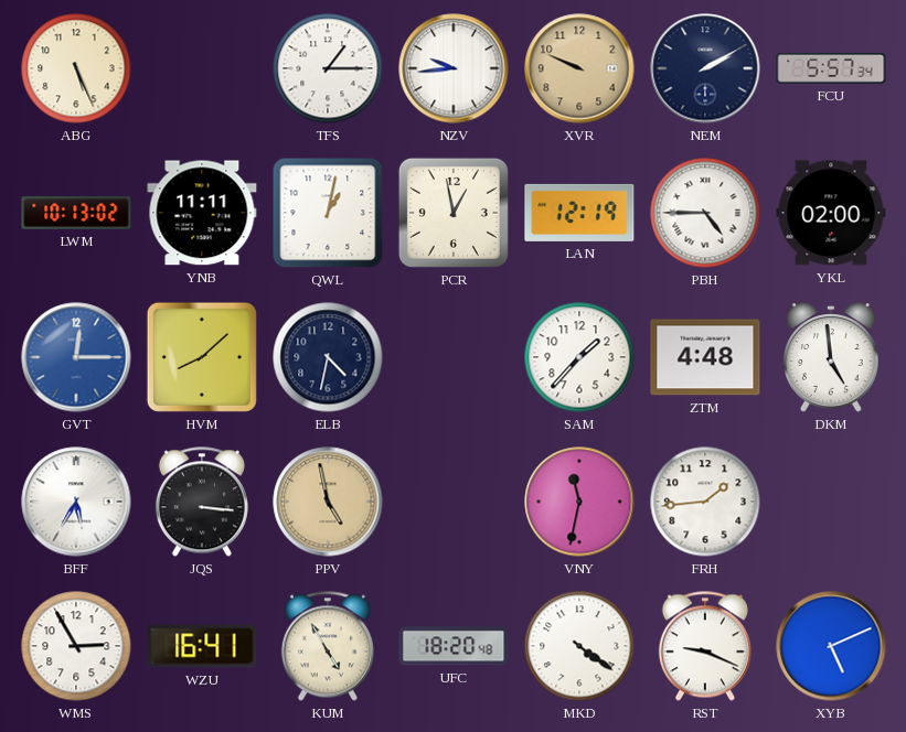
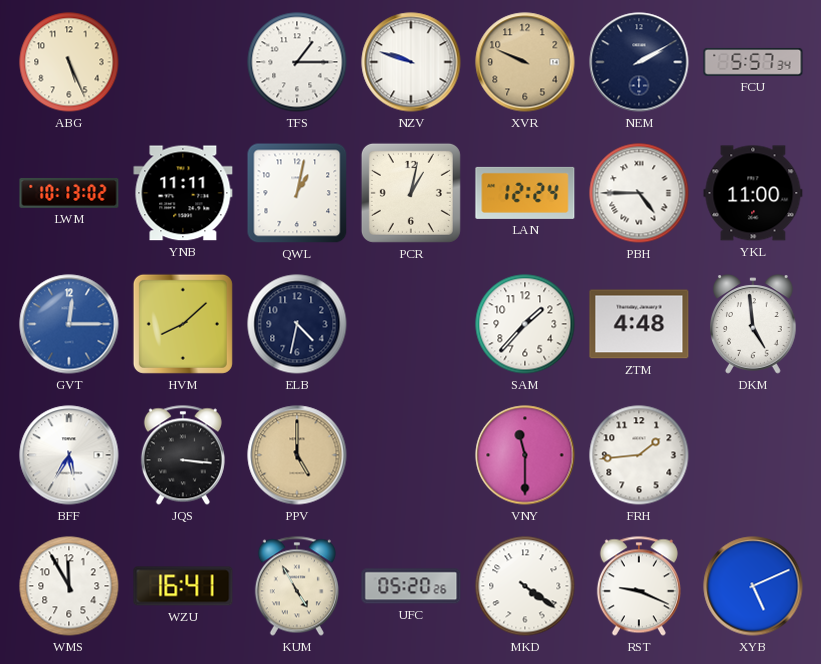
NZV: 9:44 -> 9:48 (411, 62)
PCR: 12:58 -> 1:02 (411, 193)
LAN: 12:19 -> 12:24 (525, 193)
YKL: 02:00 -> 11:00 (753, 193)
PPV: 4:58 -> 5:00 (297, 455)
VNY: 11:32 -> 11:30 (525, 455)
WMS: 2:55 -> 11:55 (69, 586)
UFC: 18:20 -> 05:20 (411, 586)
